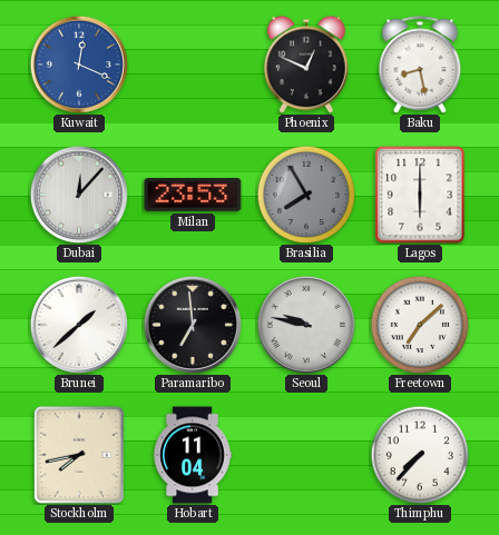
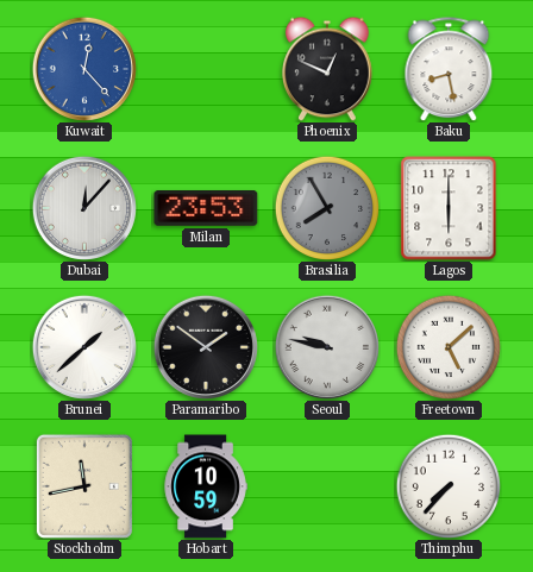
Kuwait: 12:19 -> 12:23 (84, 69)
Paramaribo: 6:59 -> 1:51 (206, 347)
Freetown: 7:08 -> 5:08 (447, 346)
Stockholm: 7:43 -> 11:43 (84, 486)
Hobart: 11:04 -> 10:59 (206, 486)
